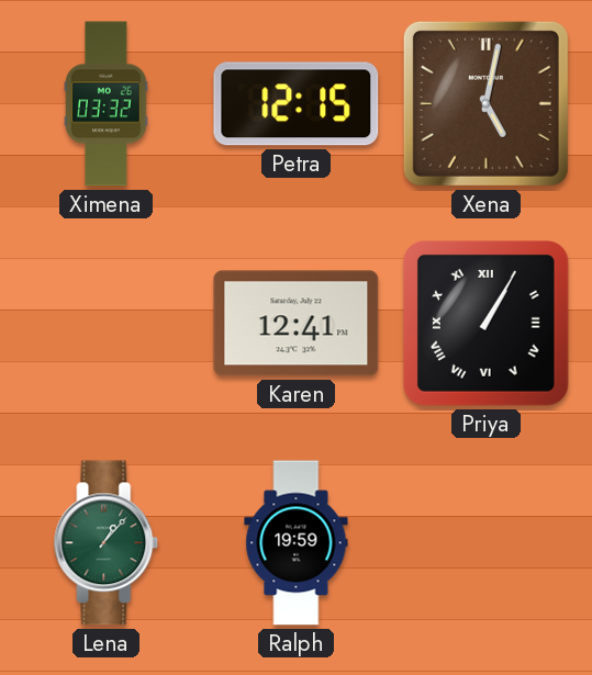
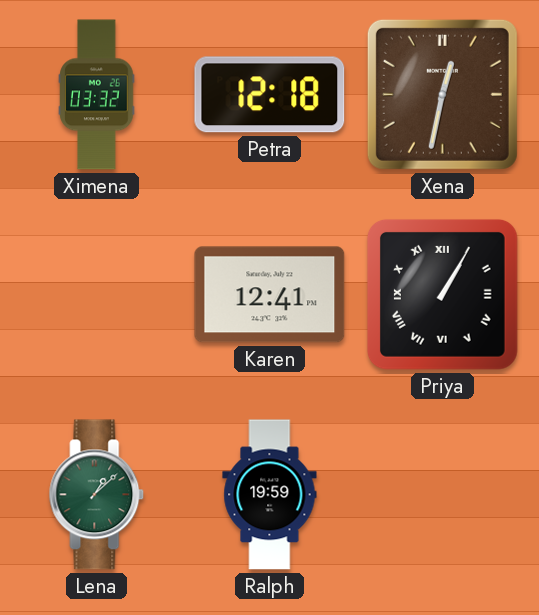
Petra: 12:15 -> 12:18 (270, 95)
Xena: 5:02 -> 12:32 (442, 94)
Lena: 1:07 -> 1:08 (97, 495)
